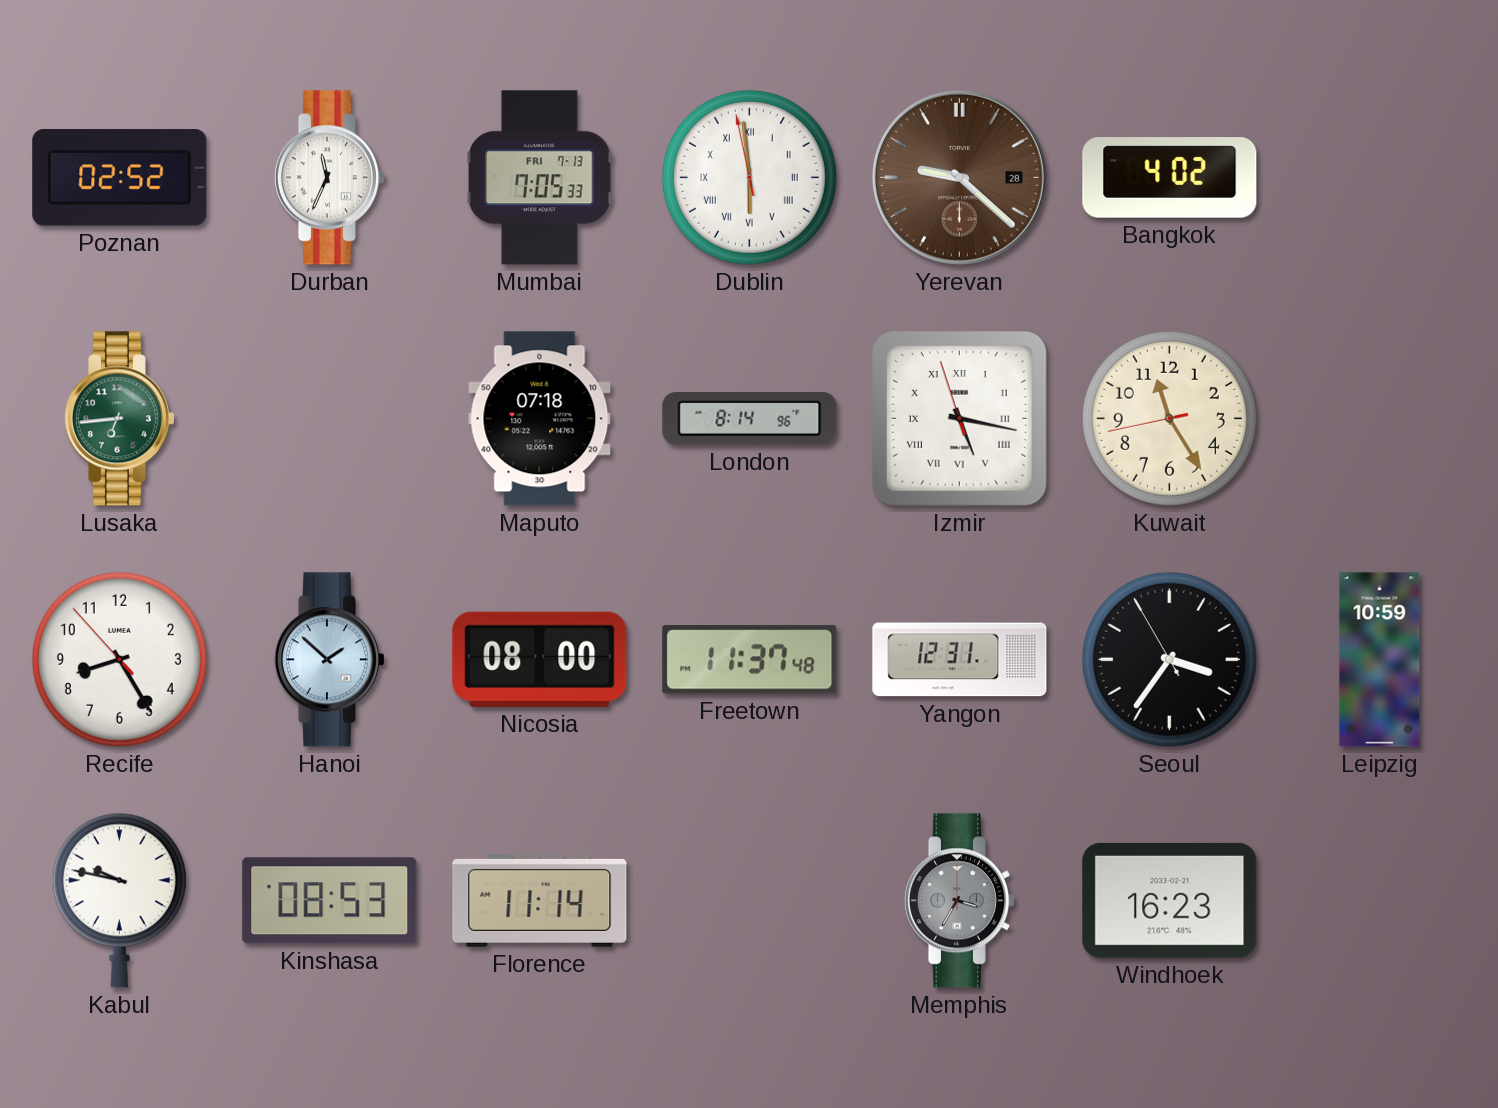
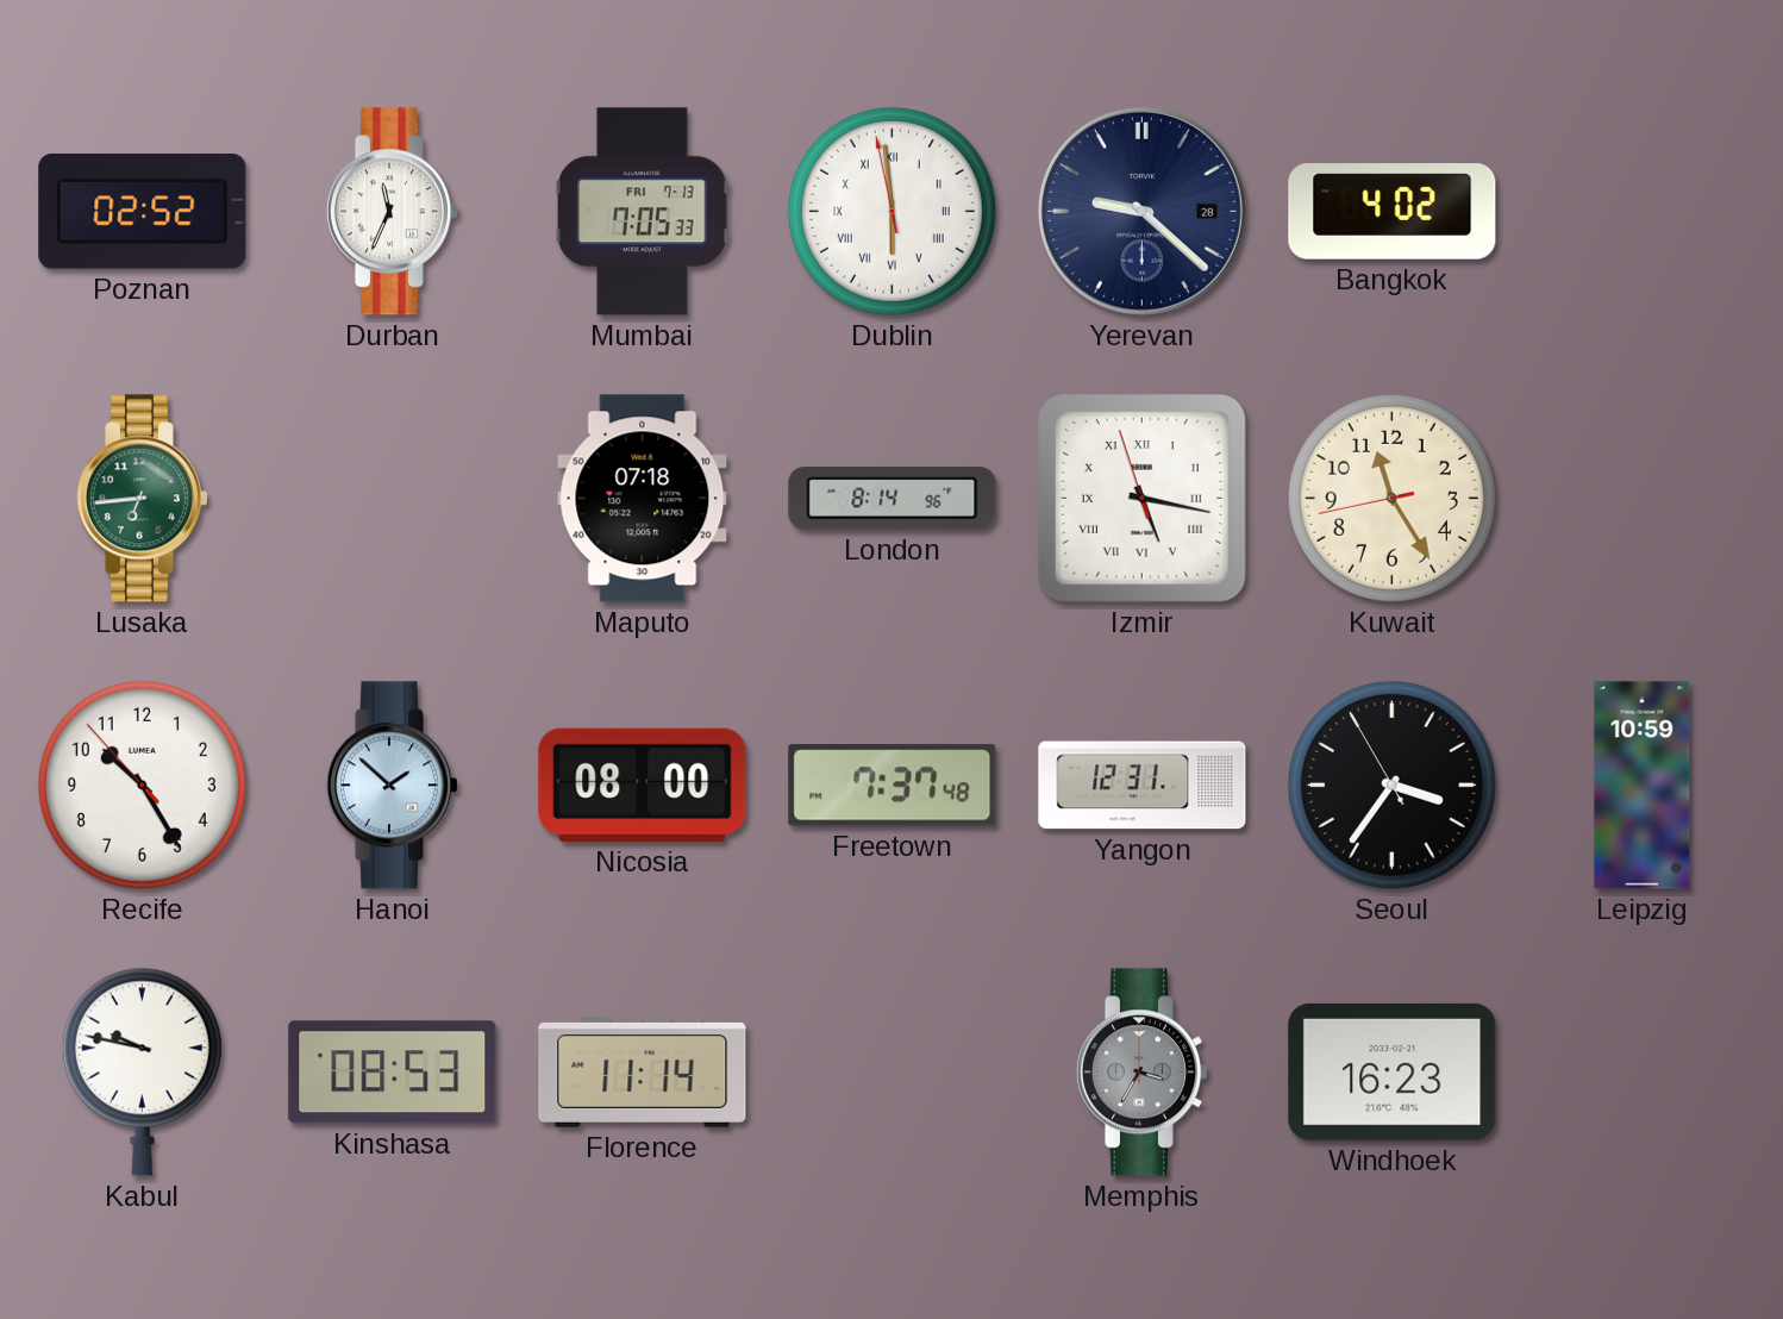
Yerevan dial: brown -> navy (1141, 211)
Recife: 8:24 -> 10:24 (142, 784)
Freetown: 11:37 -> 7:37 (893, 786)
